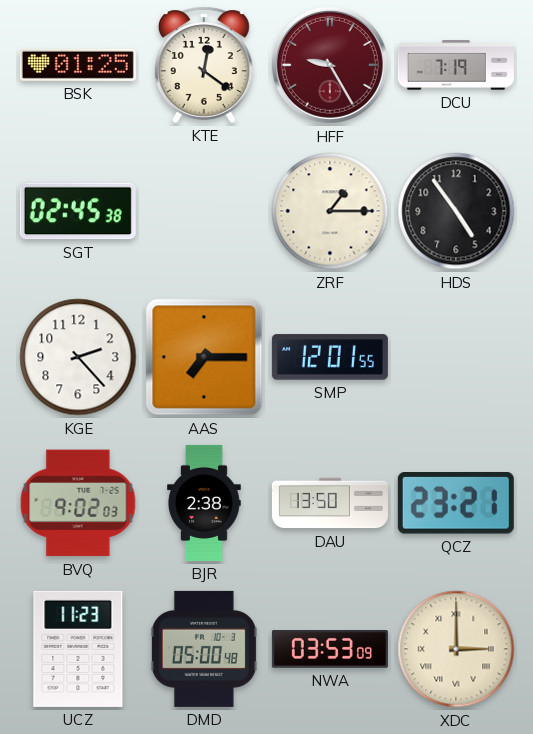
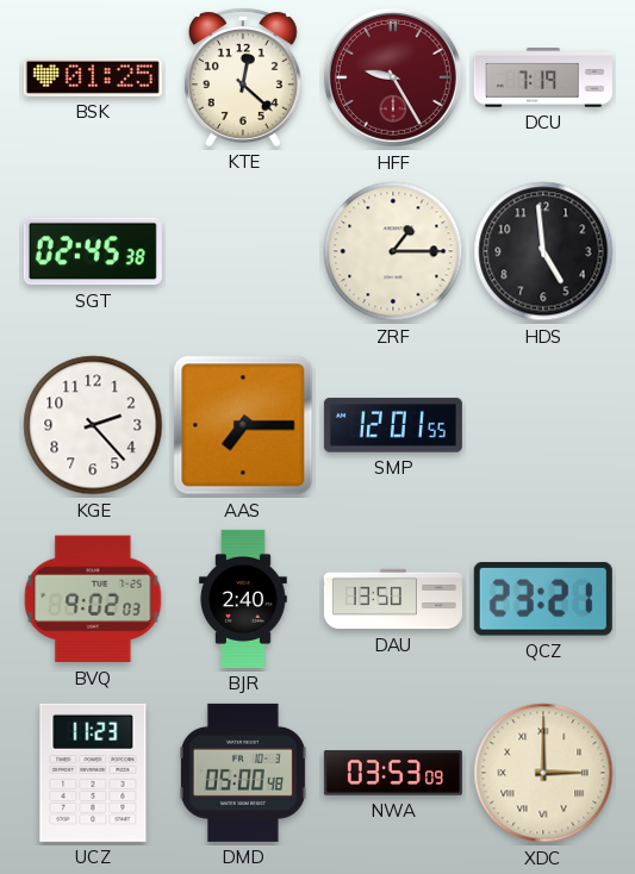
KTE: 12:21 -> 12:22 (243, 77)
HDS: 4:54 -> 4:59 (543, 251)
BJR: 2:38 -> 2:40 (243, 599)
